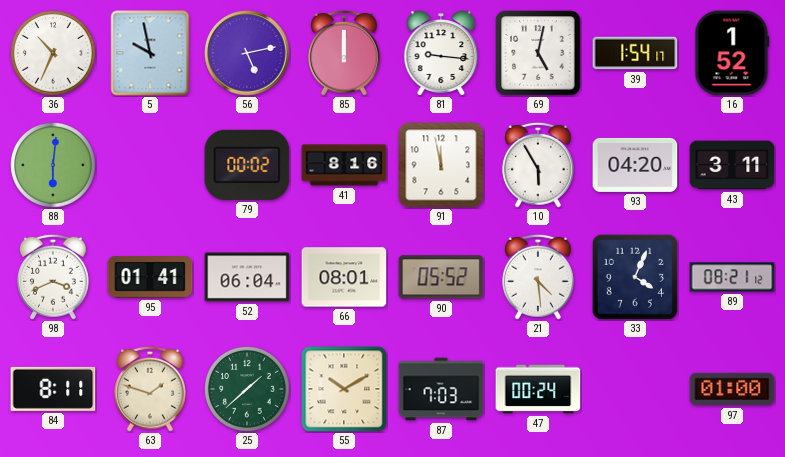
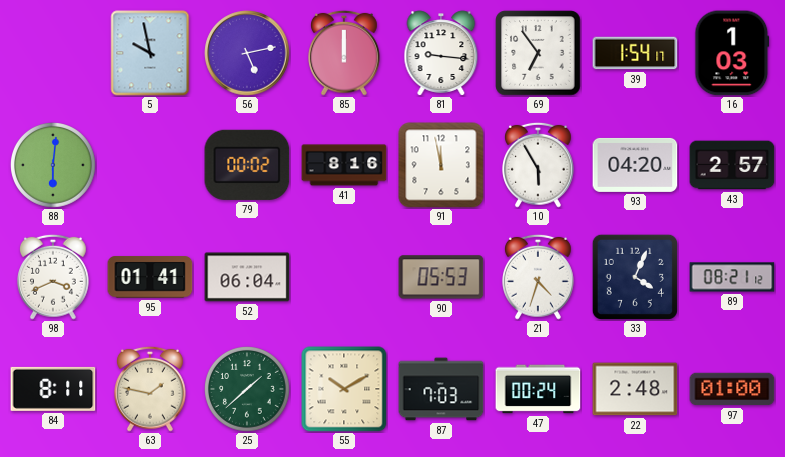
36: 10:34 -> none (54, 54)
69: 5:02 -> 6:54 (538, 53)
16: 1:52 -> 1:03 (732, 53)
43: 3:11 -> 2:57 (732, 165)
66: 08:01 -> none (344, 277)
90: 05:52 -> 05:53 (441, 277)
21: 4:29 -> 4:33 (539, 277)
63: 1:48 -> 1:47 (151, 389)
22: none -> 2:48 (635, 389)
